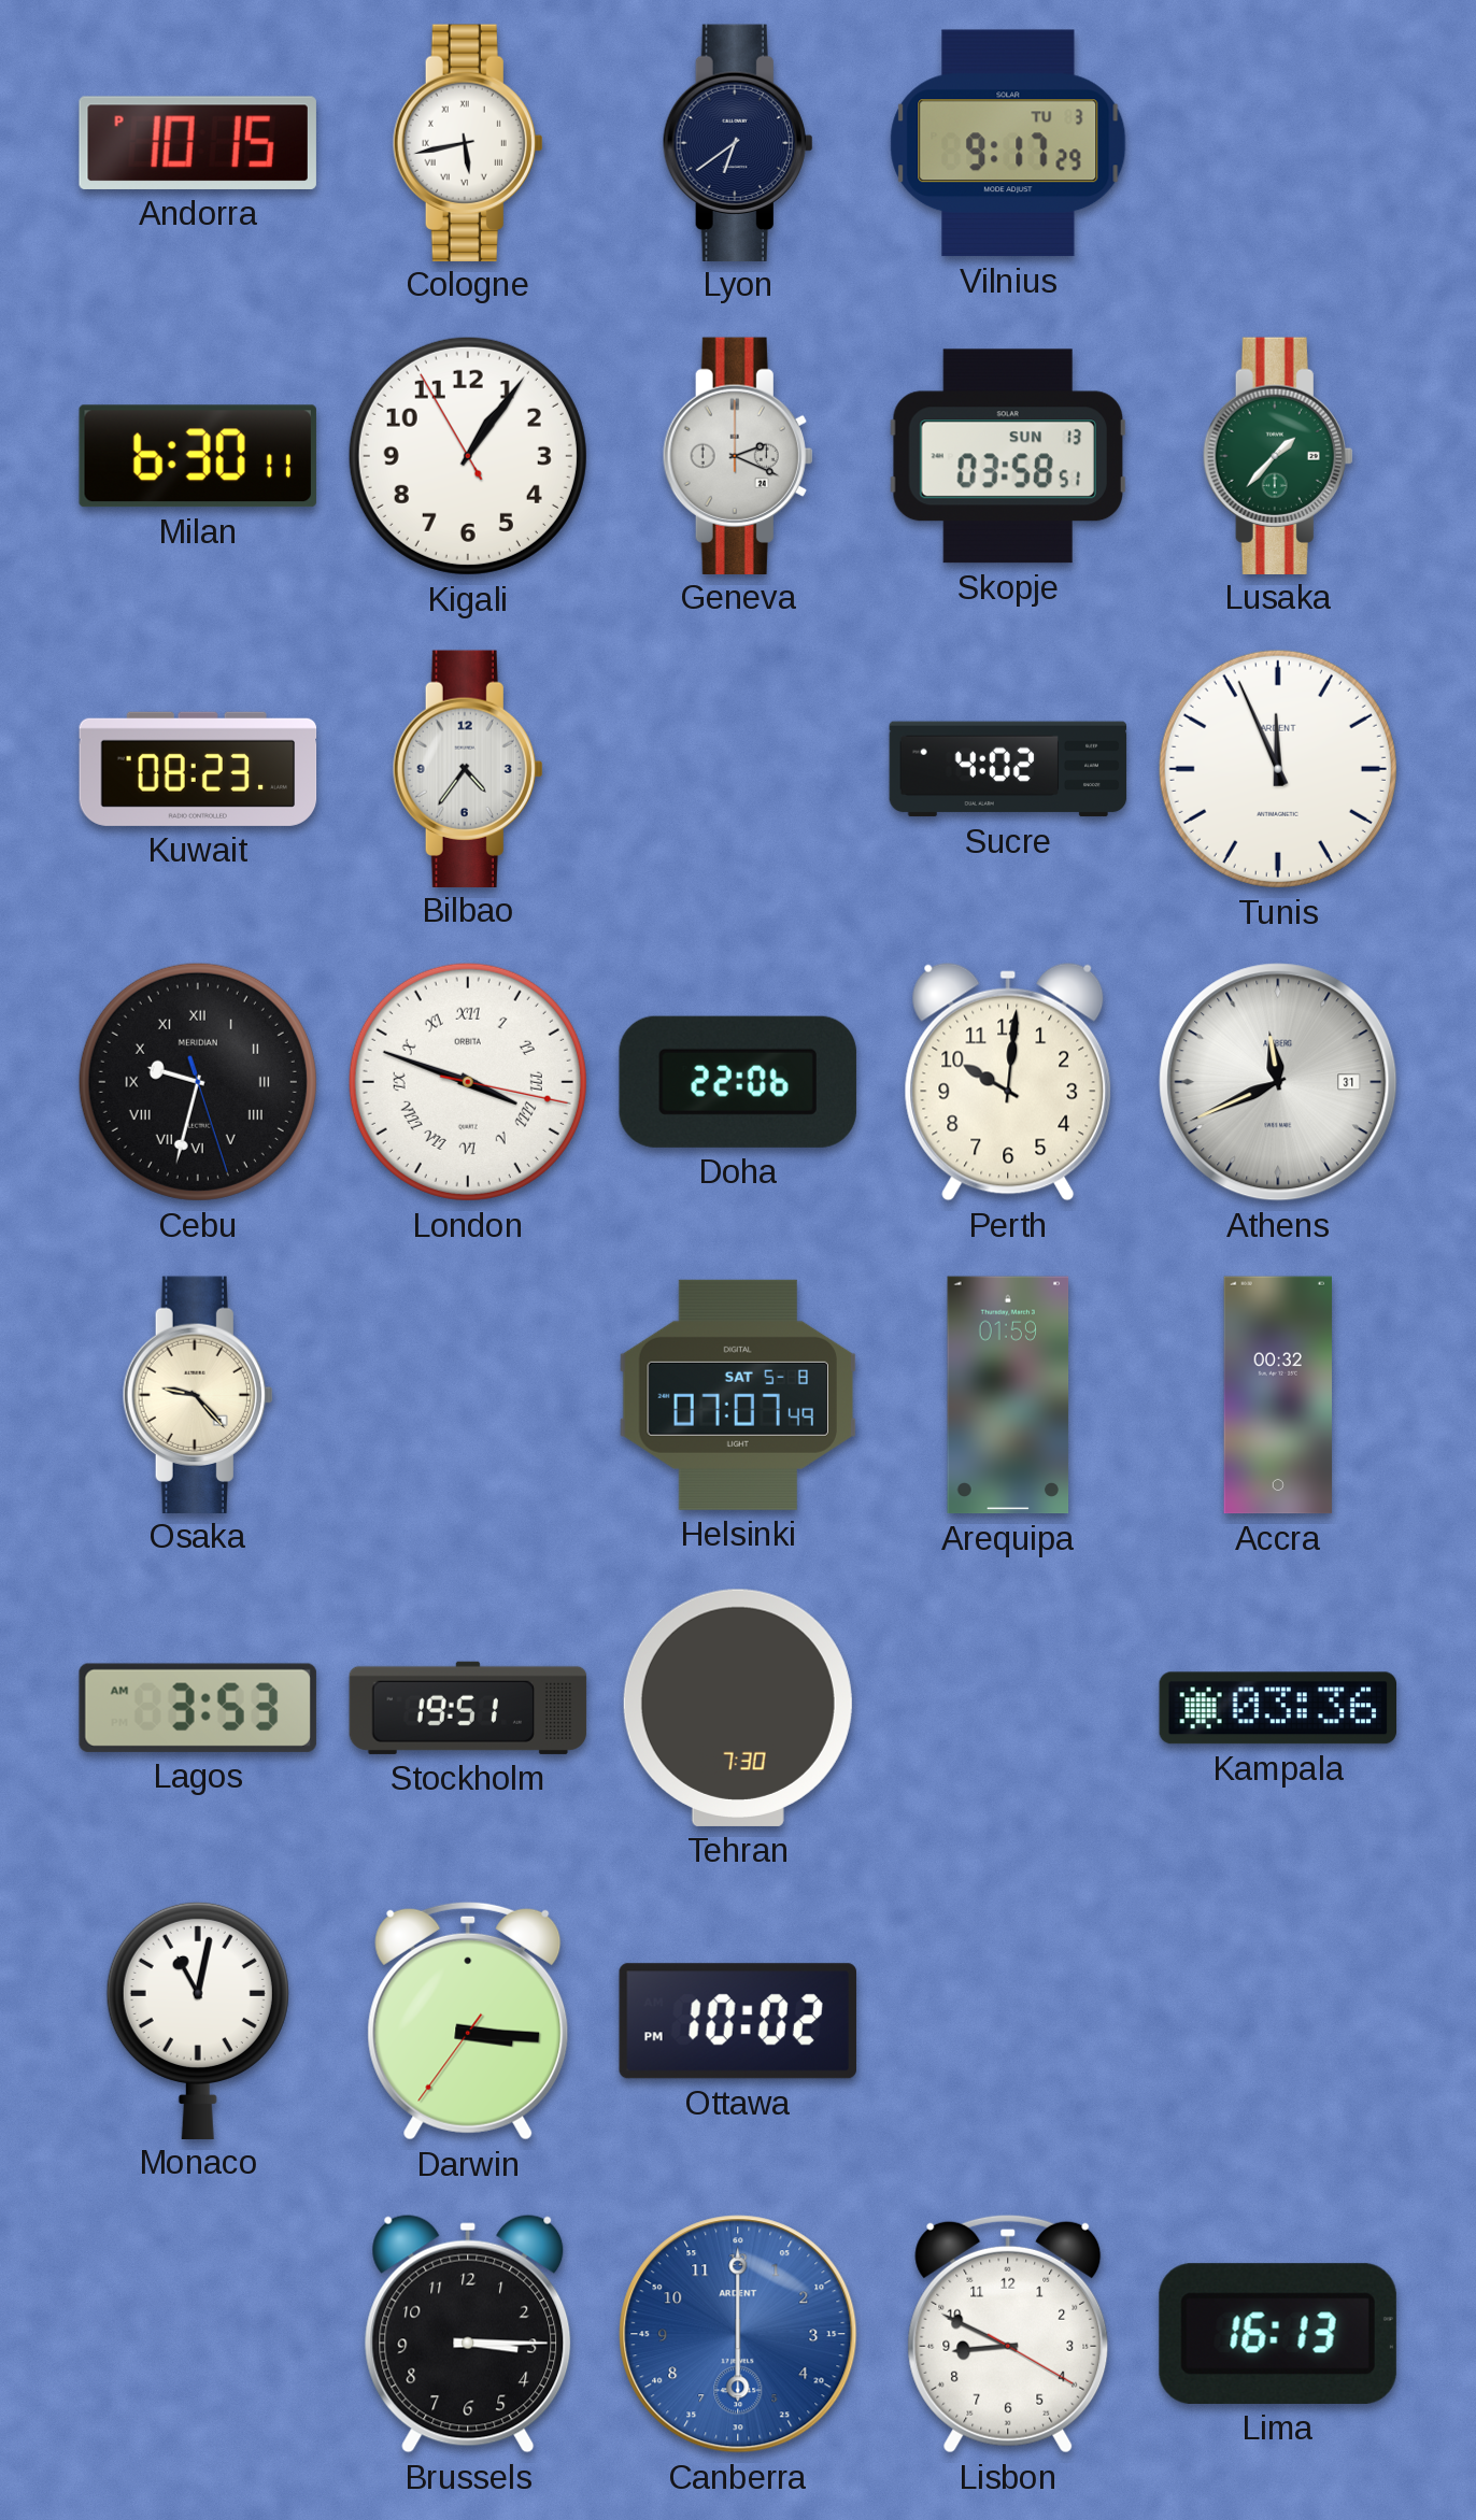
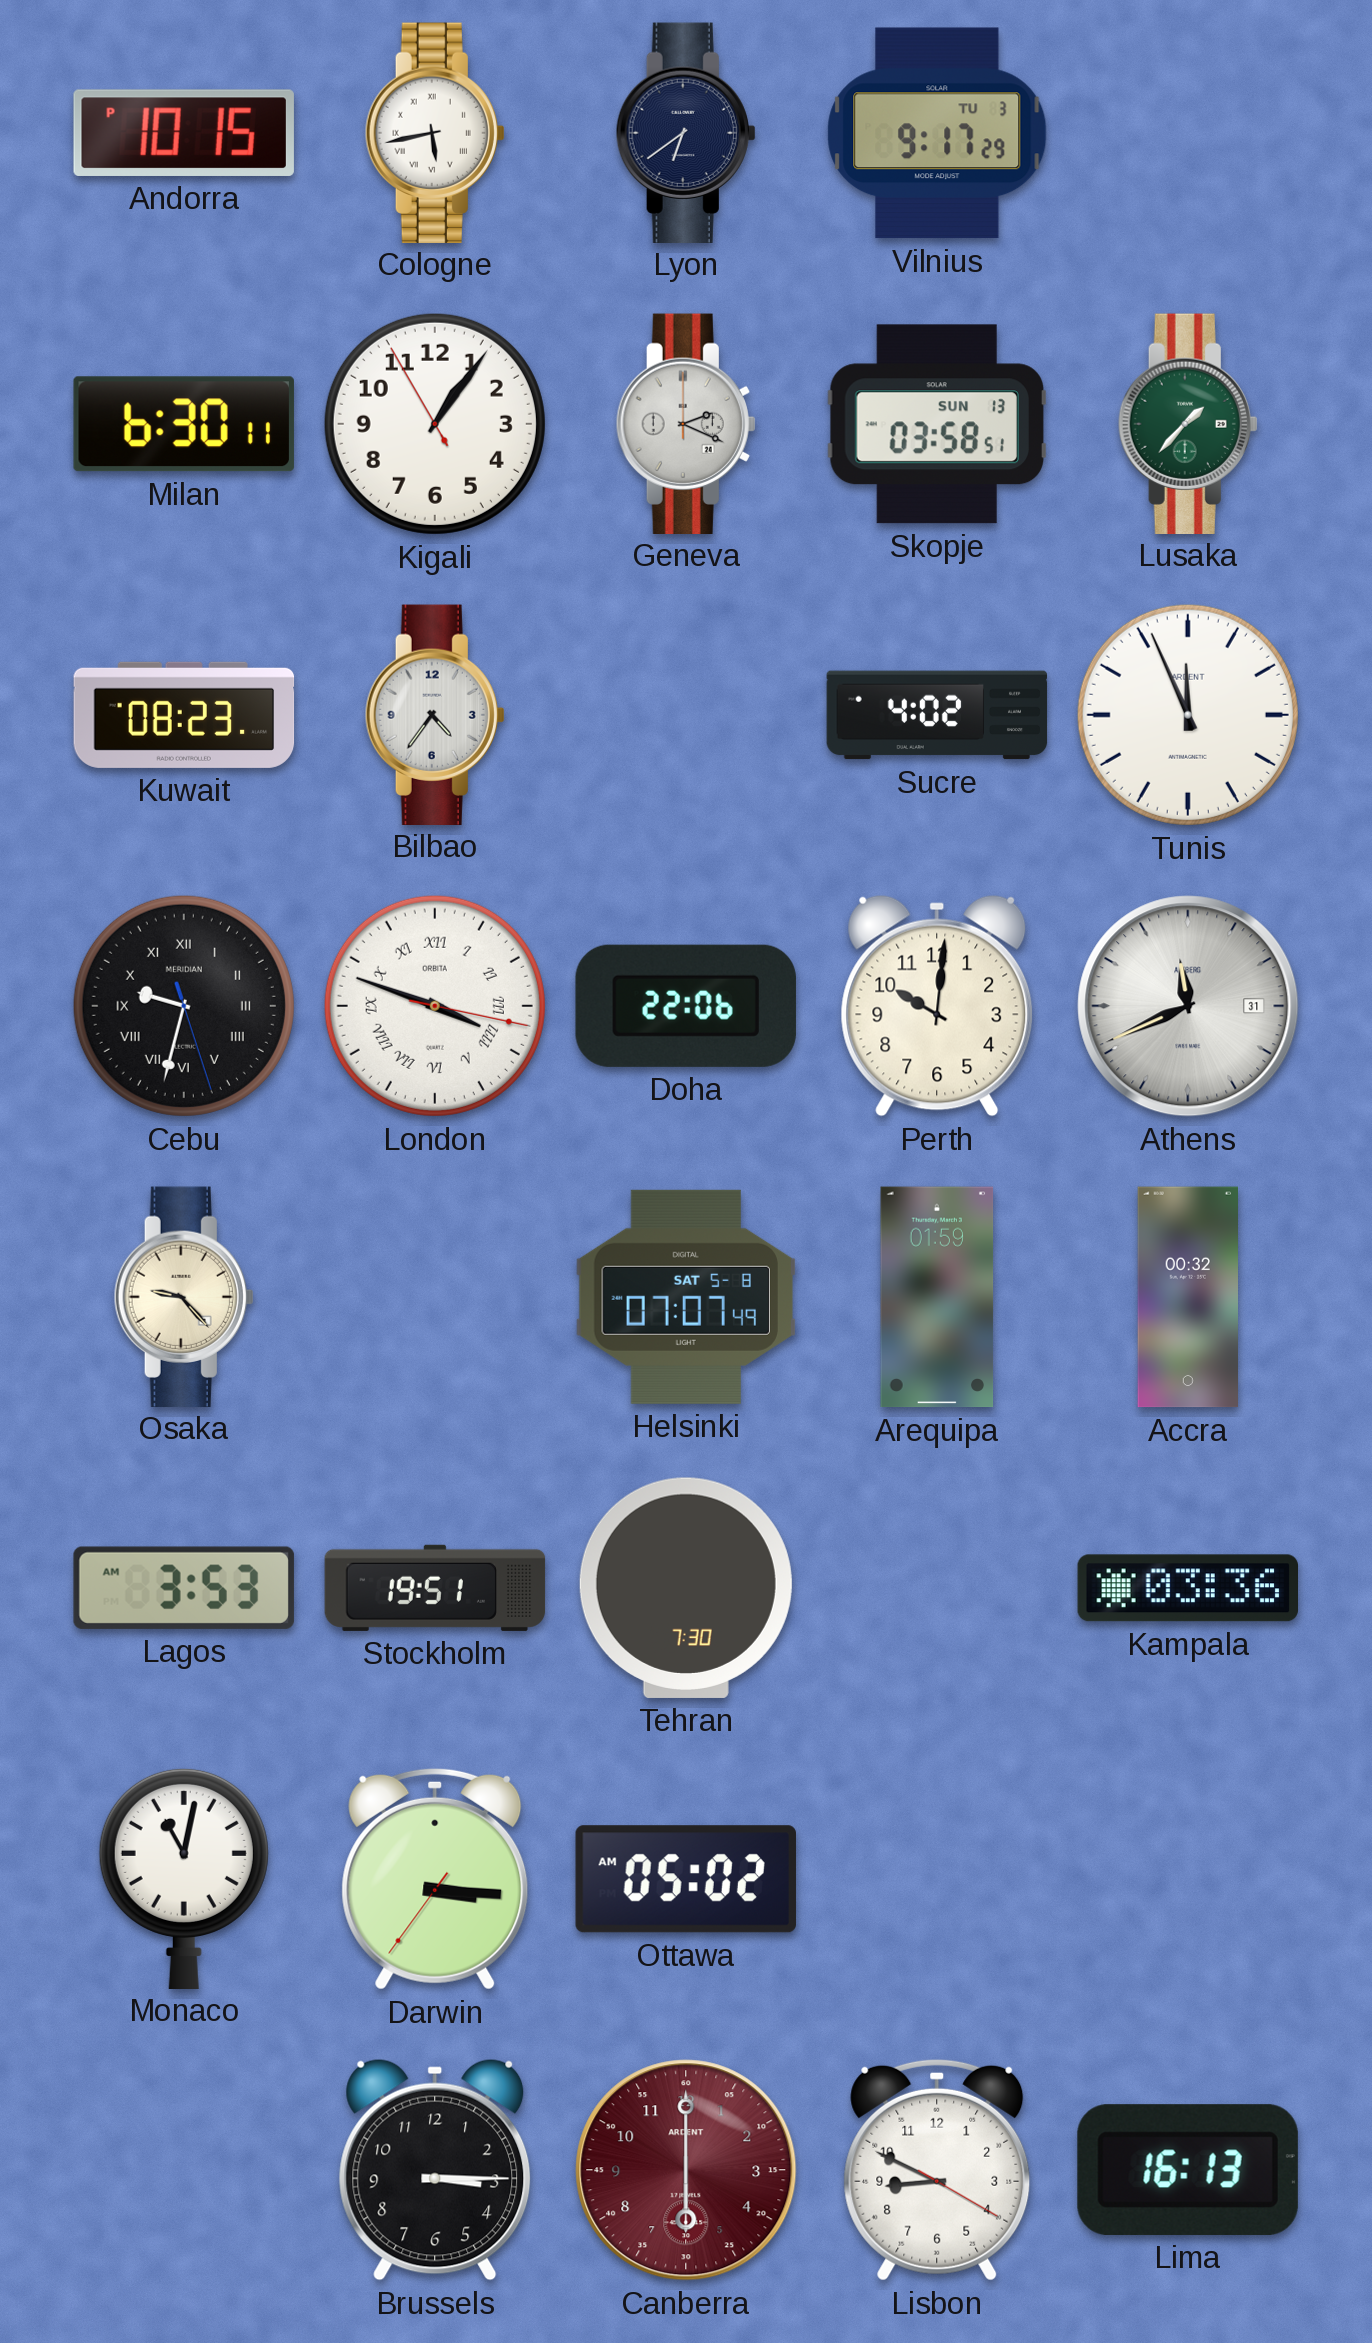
Ottawa: 10:02 -> 05:02 (686, 1879)
Canberra dial: blue -> burgundy (686, 2170)
